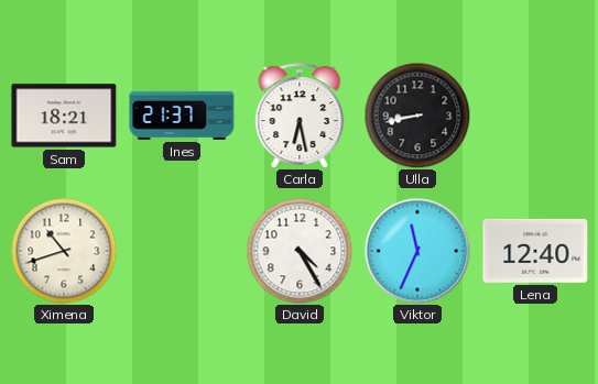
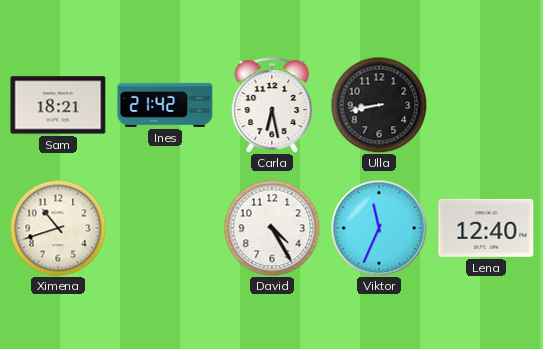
Ines: 21:37 -> 21:42 (165, 105)
